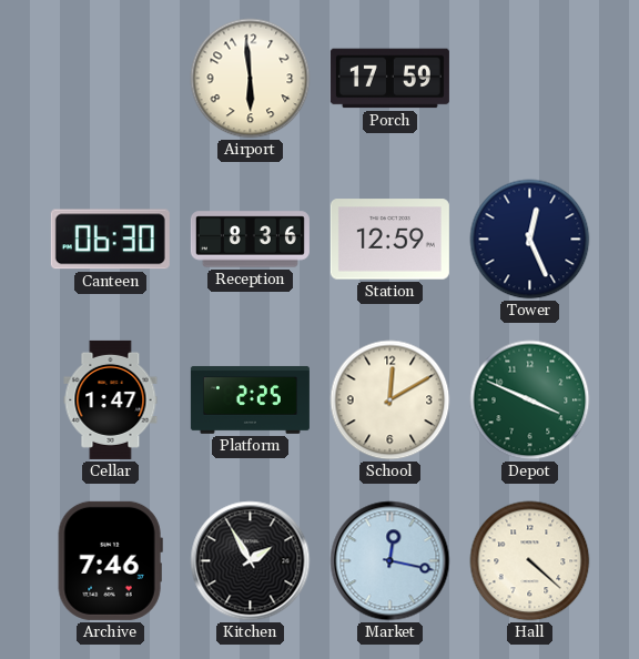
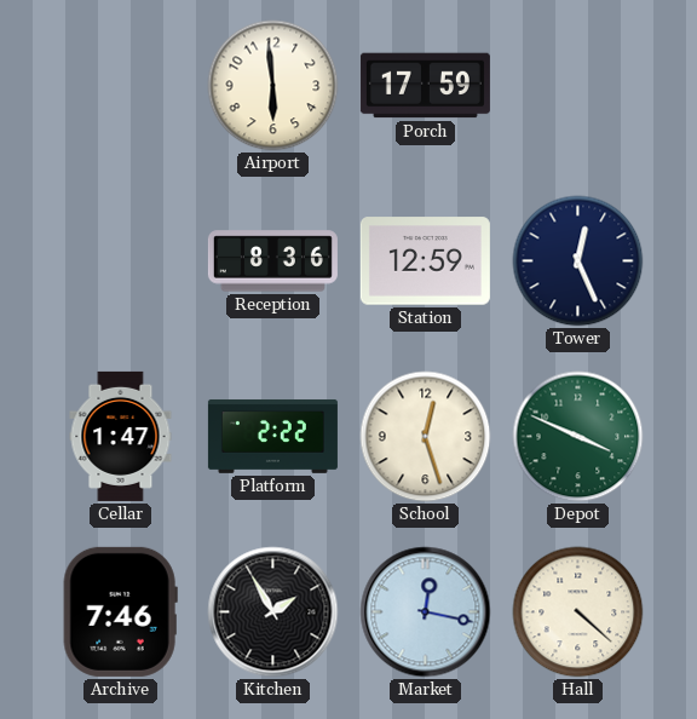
Canteen: 06:30 -> none (110, 240)
Platform: 2:25 -> 2:22 (272, 436)
School: 12:10 -> 12:27 (426, 437)
